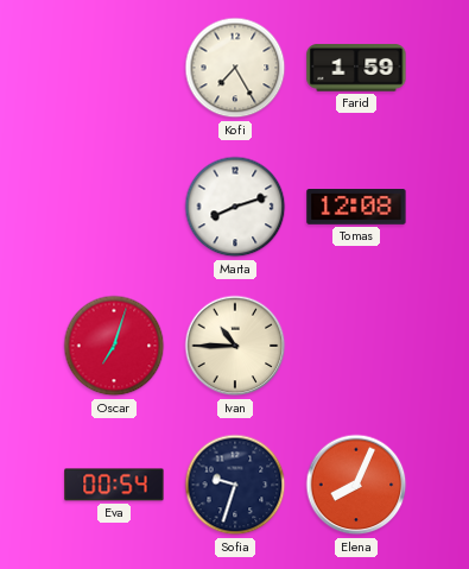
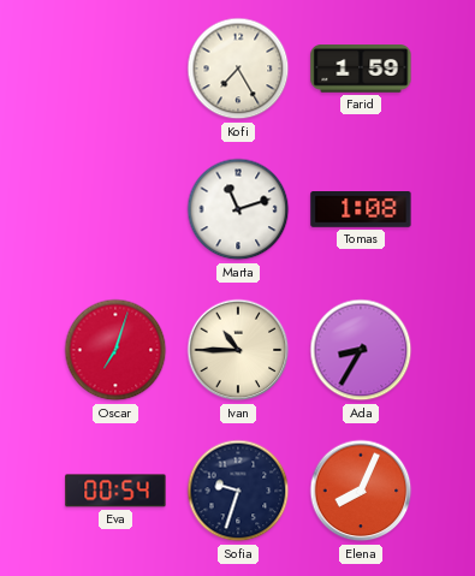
Marta: 8:12 -> 11:12 (238, 209)
Tomas: 12:08 -> 1:08 (361, 210)
Ada: none -> 8:35 (361, 350)
